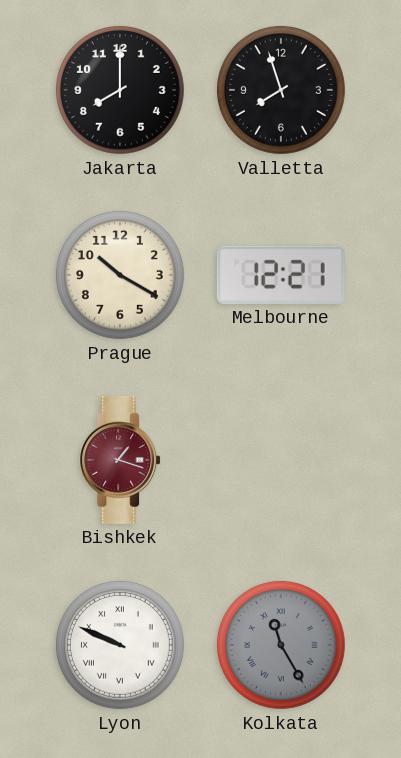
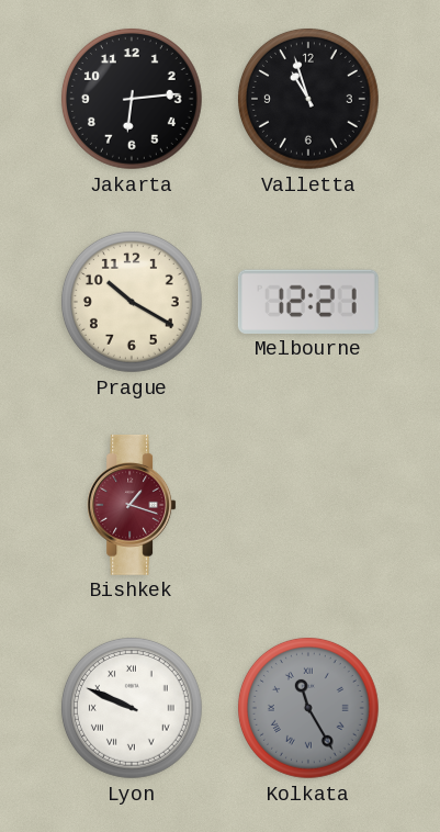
Jakarta: 8:00 -> 6:14 (132, 99)
Valletta: 7:57 -> 10:57 (308, 99)
